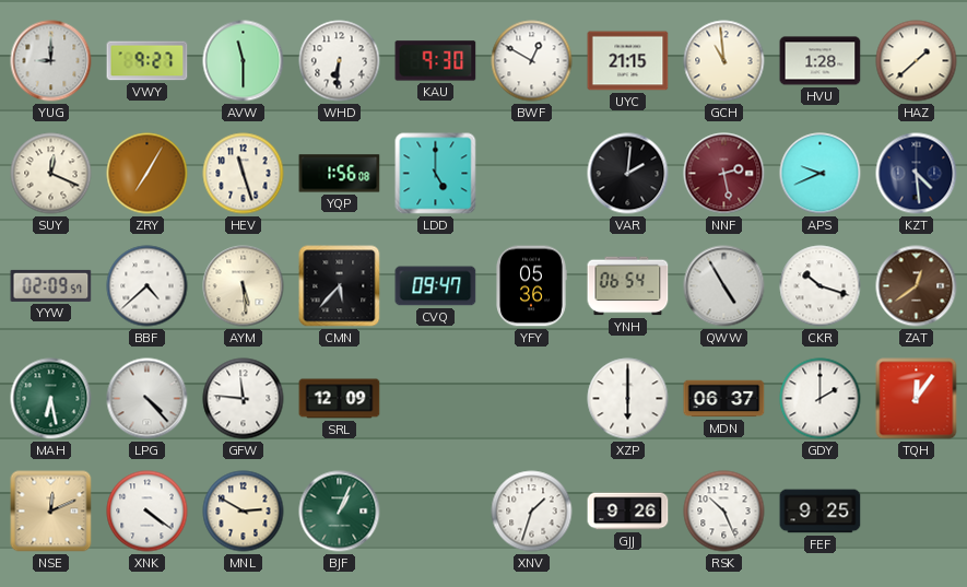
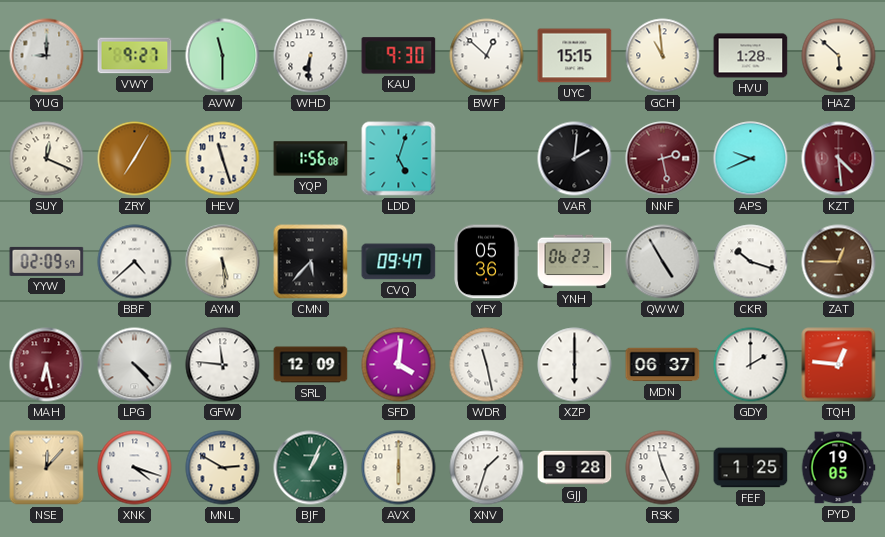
BWF: 12:50 -> 12:52 (487, 56)
UYC: 21:15 -> 15:15 (575, 56)
HAZ: 1:38 -> 5:52 (839, 56)
LDD: 5:00 -> 5:03 (399, 159)
KZT dial: navy -> burgundy (839, 159)
YNH: 06:54 -> 06:23 (575, 262)
ZAT: 12:39 -> 12:45 (839, 262)
MAH dial: green -> burgundy (47, 365)
SFD: none -> 4:01 (399, 365)
WDR: none -> 11:28 (487, 365)
TQH: 12:06 -> 12:46 (839, 365)
NSE: 12:11 -> 12:07 (47, 468)
XNK: 4:21 -> 4:18 (135, 468)
AVX: none -> 6:00 (399, 468)
GJJ: 9:26 -> 9:28 (575, 468)
RSK: 10:26 -> 11:26 (663, 468)
FEF: 9:25 -> 1:25 (751, 468)
PYD: none -> 19:05 (838, 468)
